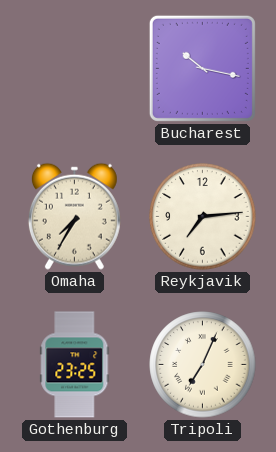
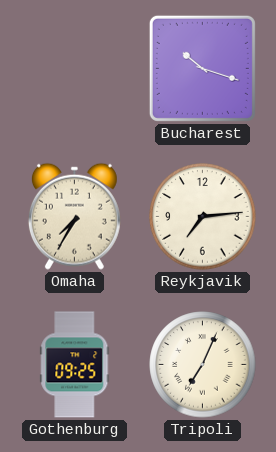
Bucharest: 10:17 -> 10:18 (202, 68)
Gothenburg: 23:25 -> 09:25 (75, 365)
